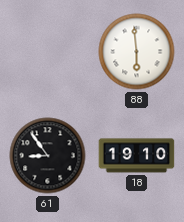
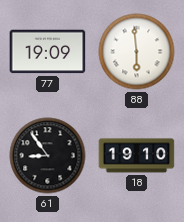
77: none -> 19:09 (48, 52)
